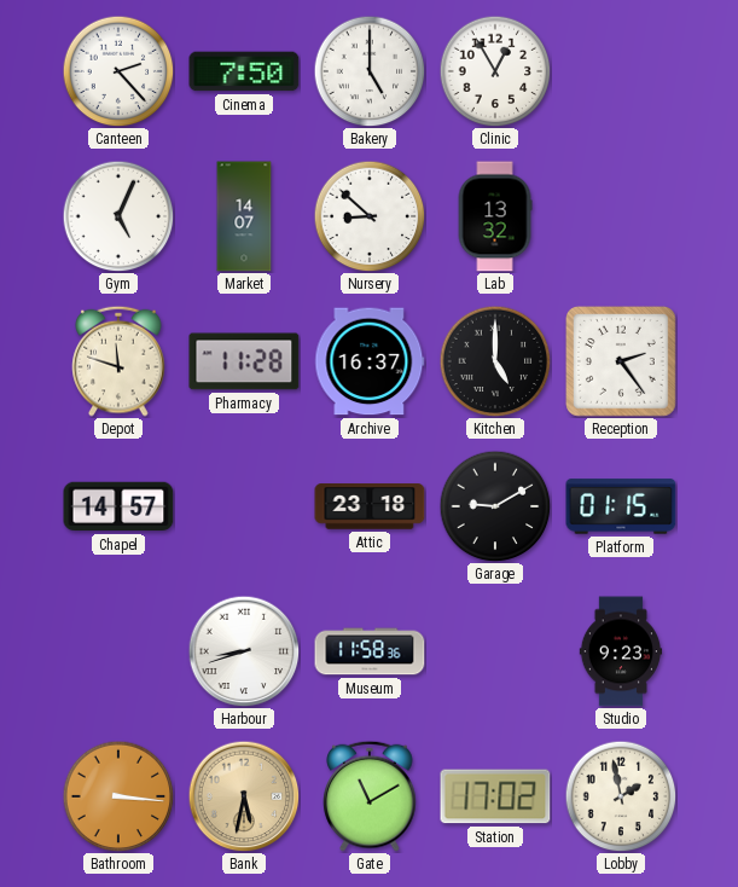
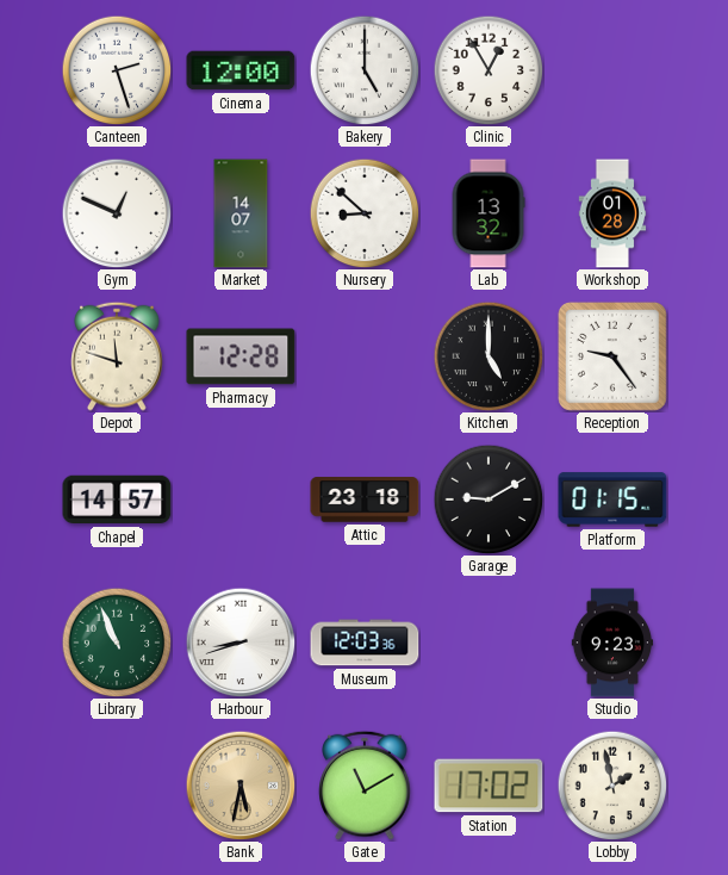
Canteen: 2:23 -> 2:27 (117, 70)
Cinema: 7:50 -> 12:00 (241, 70)
Gym: 5:04 -> 12:49 (117, 213)
Workshop: none -> 01:28 (612, 213)
Pharmacy: 11:28 -> 12:28 (241, 356)
Archive: 16:37 -> none (370, 361)
Reception: 2:24 -> 9:24 (614, 358)
Library: none -> 10:56 (117, 643)
Museum: 11:58 -> 12:03 (365, 643)
Bathroom: 3:16 -> none (118, 796)
